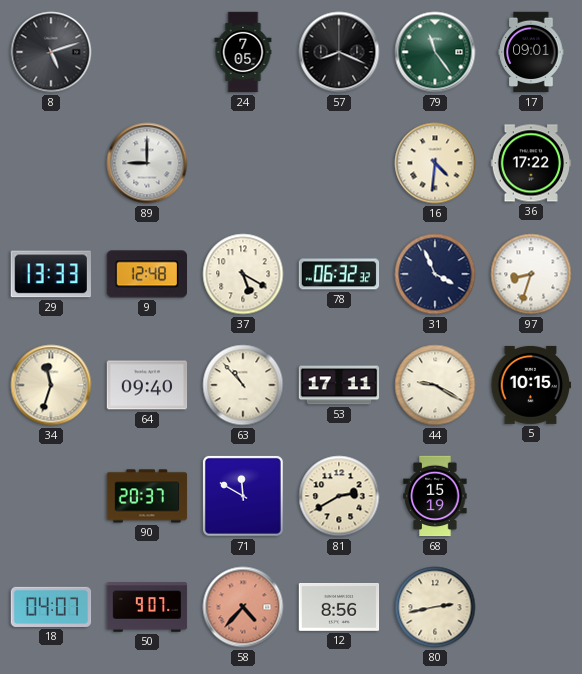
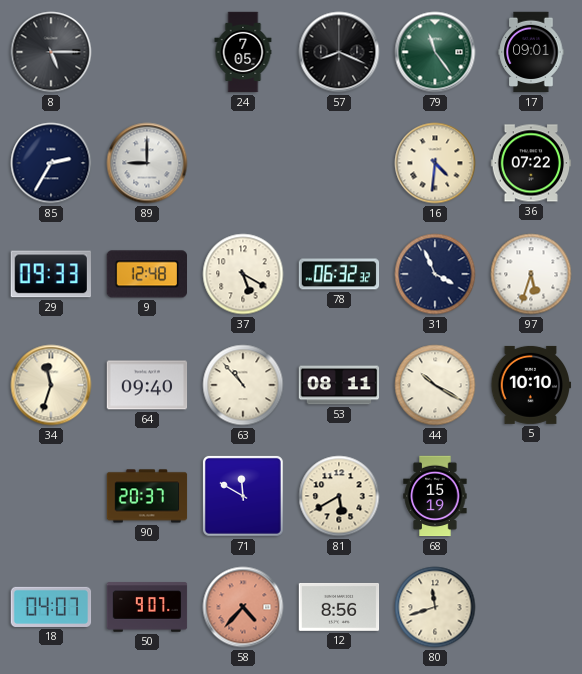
8: 5:12 -> 5:15 (51, 52)
85: none -> 2:35 (51, 163)
36: 17:22 -> 07:22 (531, 163)
29: 13:33 -> 09:33 (51, 274)
97: 8:33 -> 5:33 (531, 274)
53: 17:11 -> 08:11 (339, 385)
44: 9:20 -> 10:20 (435, 385)
5: 10:15 -> 10:10 (531, 385)
81: 2:40 -> 5:40 (339, 496)
80: 2:43 -> 11:42 (435, 607)
